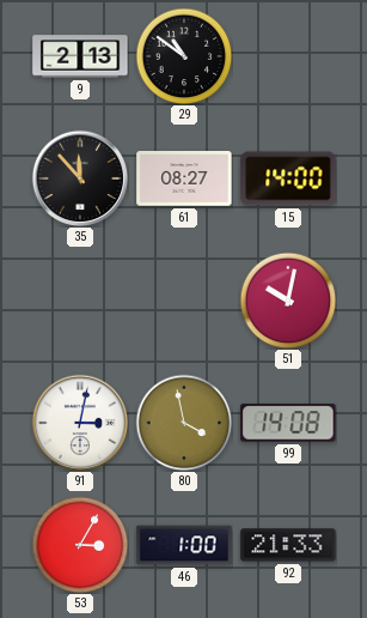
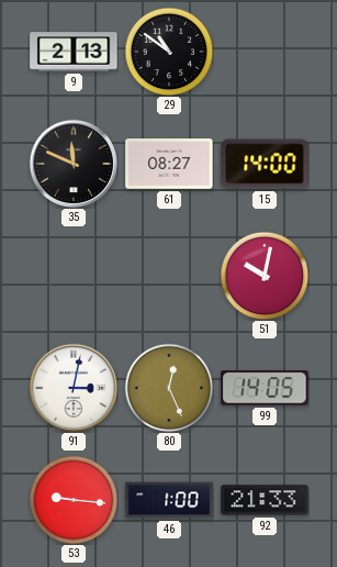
35: 11:53 -> 11:49 (72, 163)
80: 3:58 -> 12:26 (169, 388)
99: 14:08 -> 14:05 (265, 388)
53: 3:05 -> 9:16 (74, 500)
